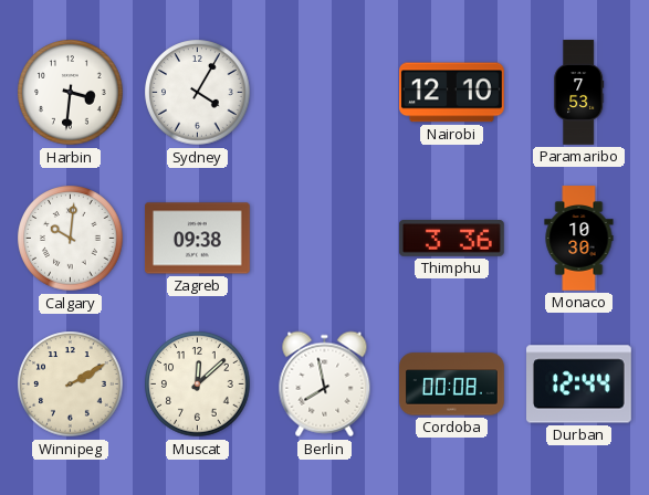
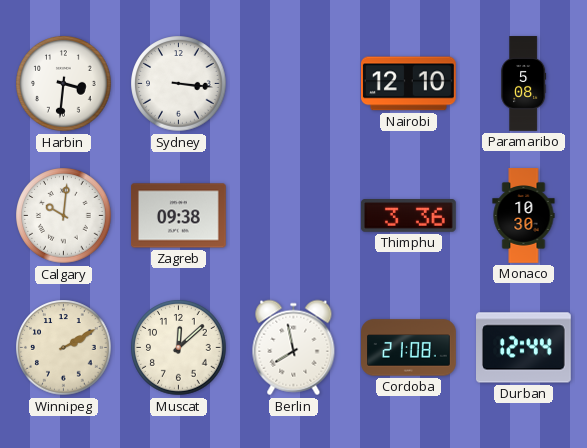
Sydney: 4:05 -> 3:16 (179, 84)
Paramaribo: 7:53 -> 5:08 (524, 84)
Cordoba: 00:08 -> 21:08 (409, 348)
